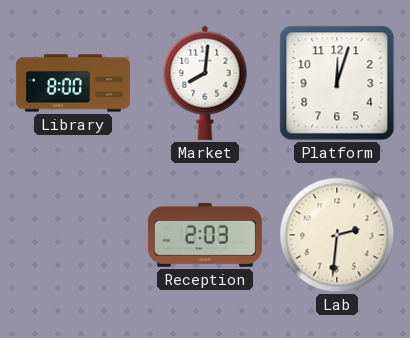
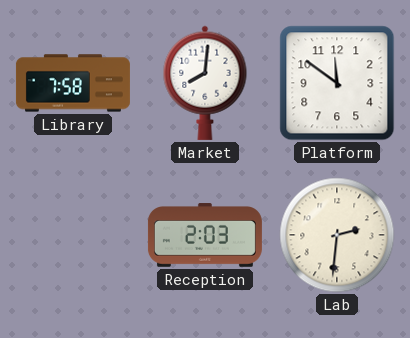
Library: 8:00 -> 7:58 (73, 83)
Platform: 12:03 -> 11:51 (337, 83)
